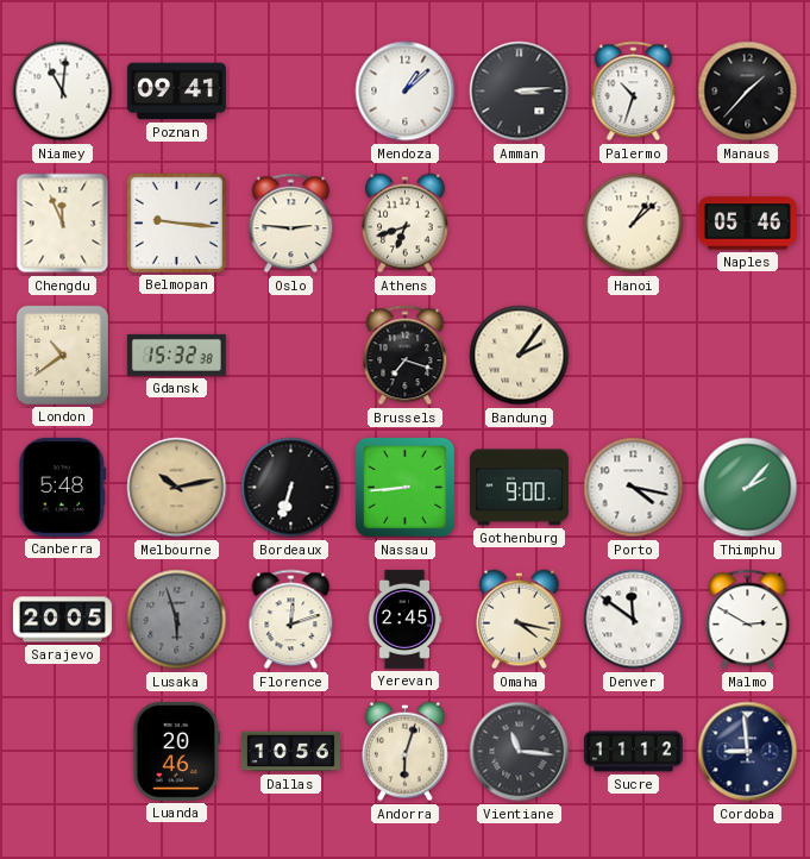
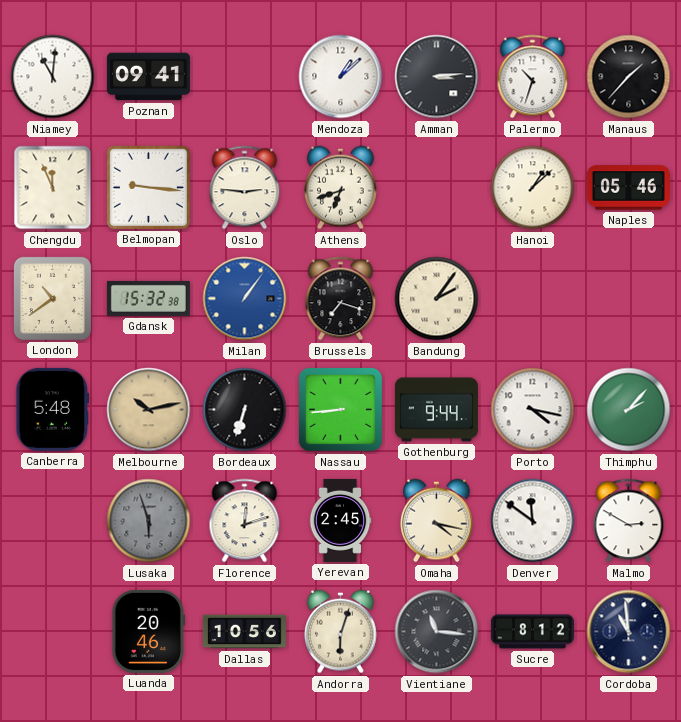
Milan: none -> 1:06 (245, 299)
Gothenburg: 9:00 -> 9:44 (436, 410)
Sarajevo: 20:05 -> none (62, 620)
Sucre: 11:12 -> 8:12 (532, 632)
Cordoba: 8:59 -> 10:59 (629, 632)
